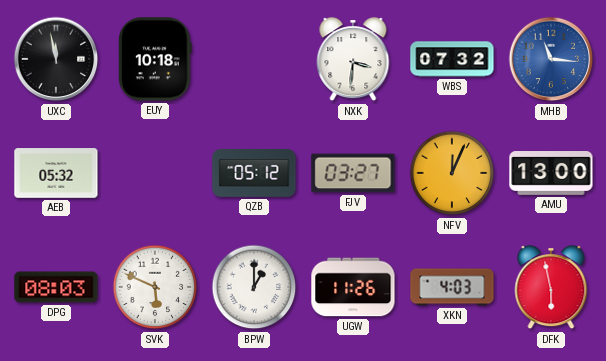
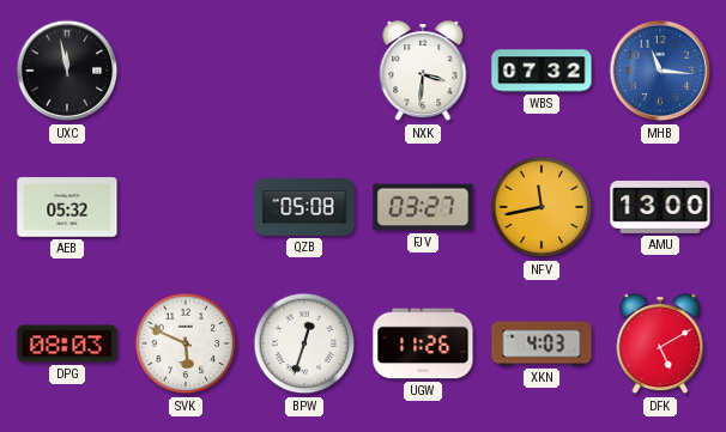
EUY: 10:18 -> none (155, 59)
QZB: 05:12 -> 05:08 (304, 207)
NFV: 12:04 -> 11:43 (542, 207)
BPW: 1:00 -> 12:33 (304, 343)
DFK: 5:58 -> 5:10 (660, 345)
